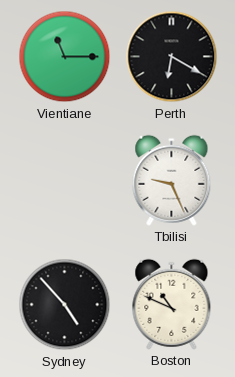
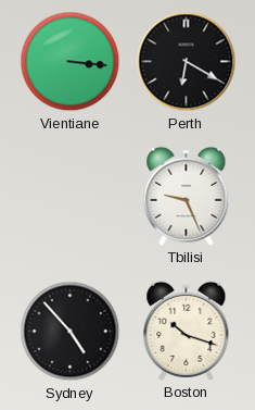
Vientiane: 11:15 -> 3:16 (71, 62)
Boston: 10:49 -> 10:18 (187, 331)
